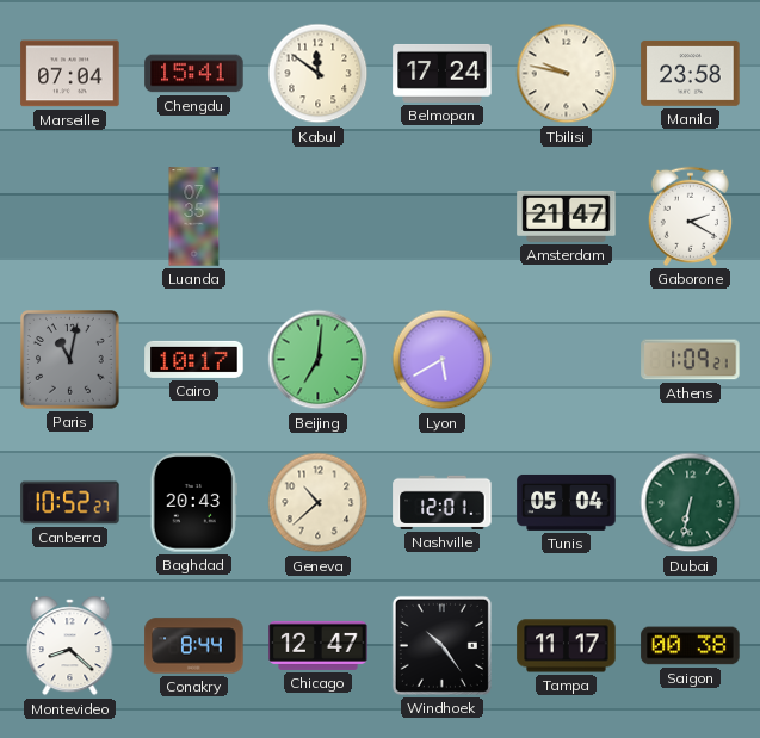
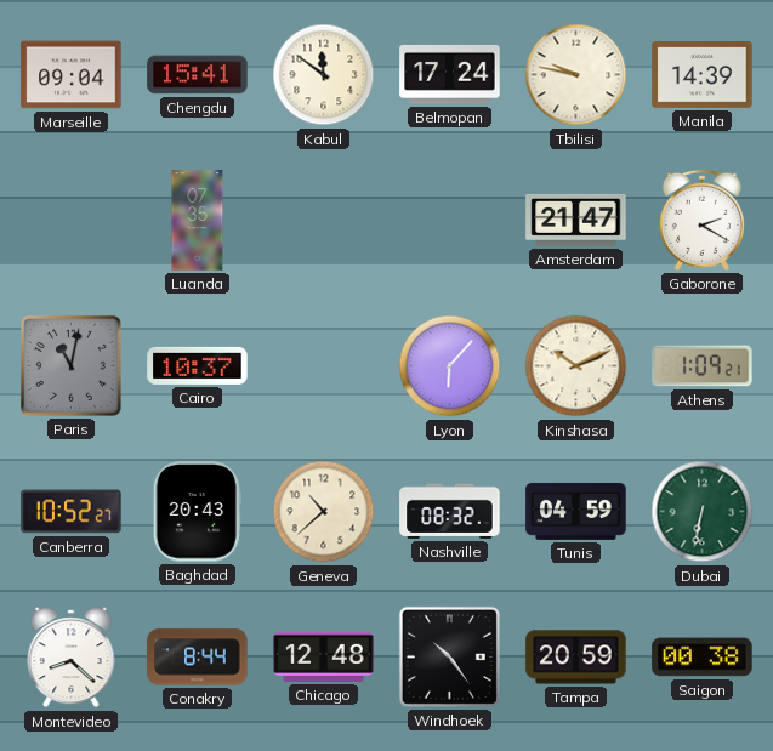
Marseille: 07:04 -> 09:04 (72, 75)
Manila: 23:58 -> 14:39 (703, 74)
Cairo: 10:17 -> 10:37 (198, 365)
Beijing: 7:01 -> none (319, 360)
Lyon: 5:40 -> 6:07 (450, 366)
Kinshasa: none -> 10:11 (576, 366)
Nashville: 12:01 -> 08:32 (450, 511)
Tunis: 05:04 -> 04:59 (576, 511)
Chicago: 12:47 -> 12:48 (324, 656)
Tampa: 11:17 -> 20:59 (576, 658)
